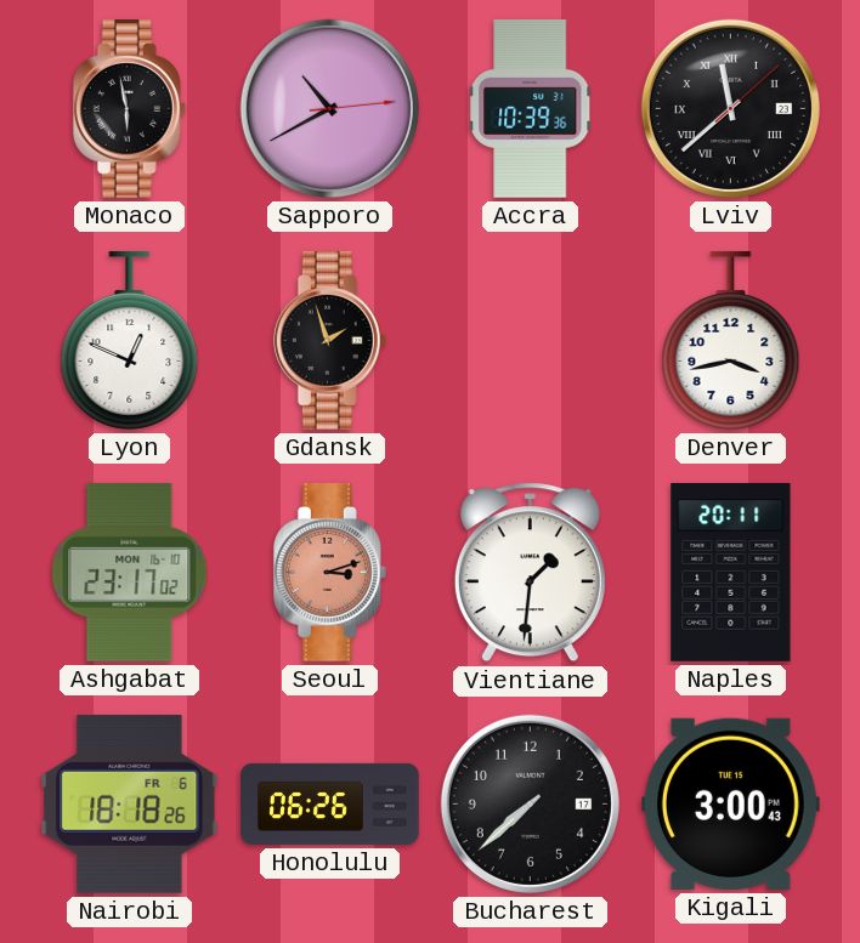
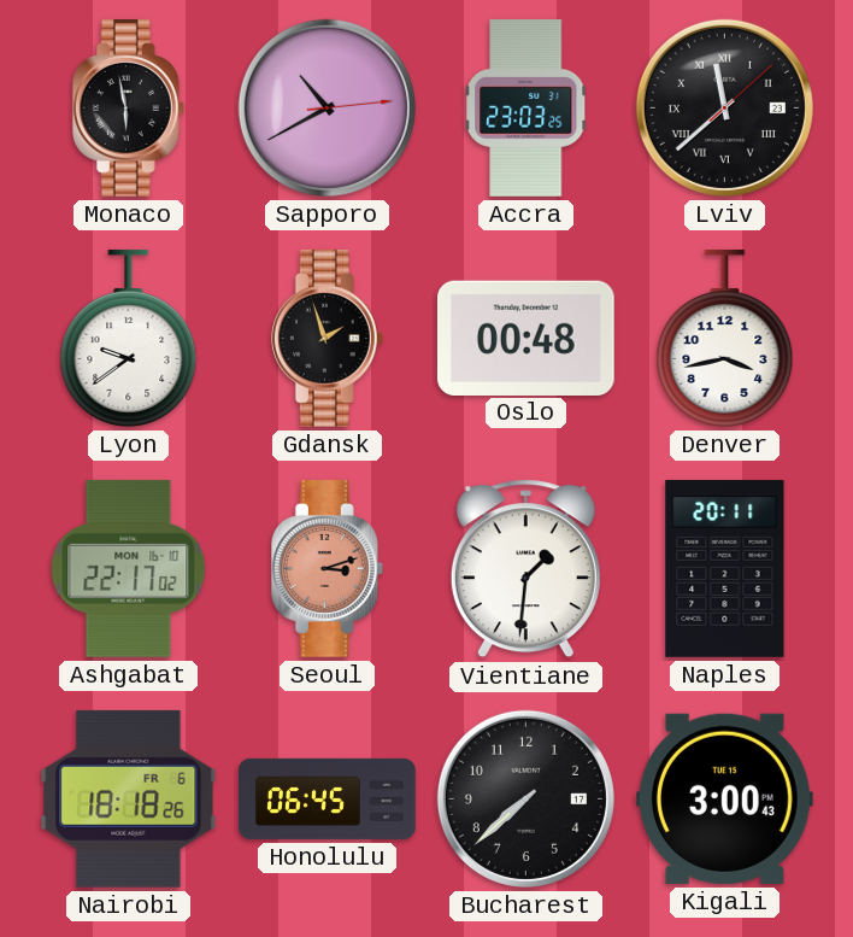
Accra: 10:39 -> 23:03 (526, 109)
Lyon: 12:49 -> 9:39 (129, 338)
Oslo: none -> 00:48 (525, 338)
Ashgabat: 23:17 -> 22:17 (129, 568)
Honolulu: 06:26 -> 06:45 (328, 798)
